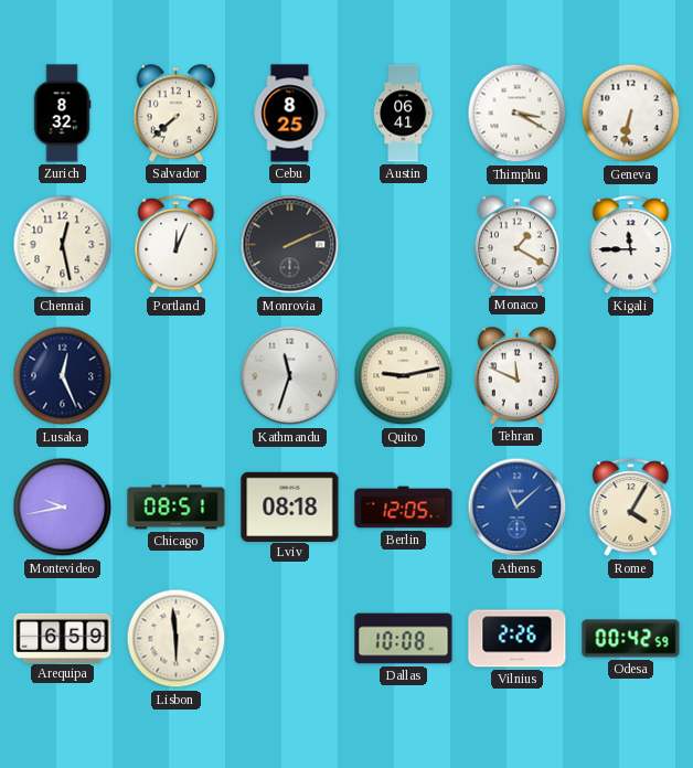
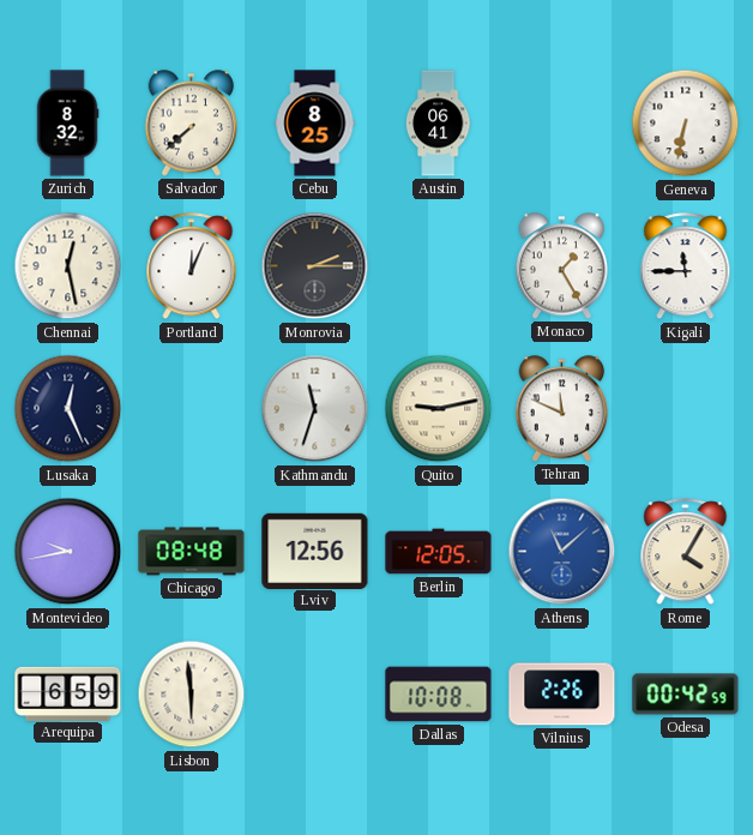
Thimphu: 3:20 -> none (518, 114)
Monrovia: 2:11 -> 2:15 (315, 266)
Monaco: 1:20 -> 1:25 (562, 266)
Chicago: 08:51 -> 08:48 (192, 552)
Lviv: 08:18 -> 12:56 (315, 551)
